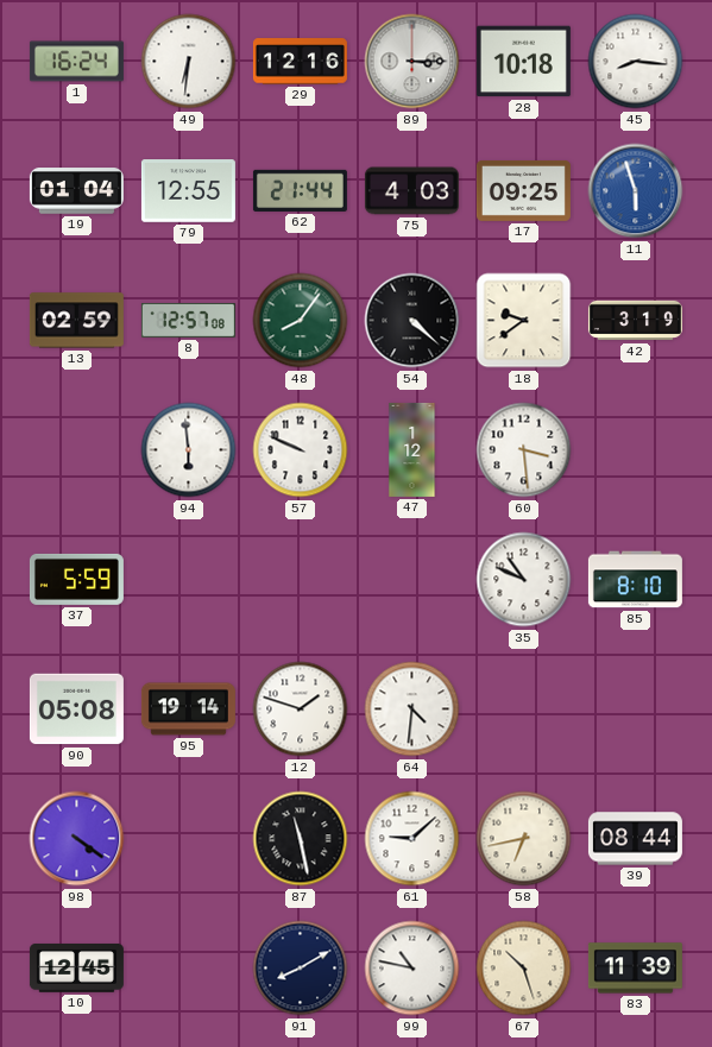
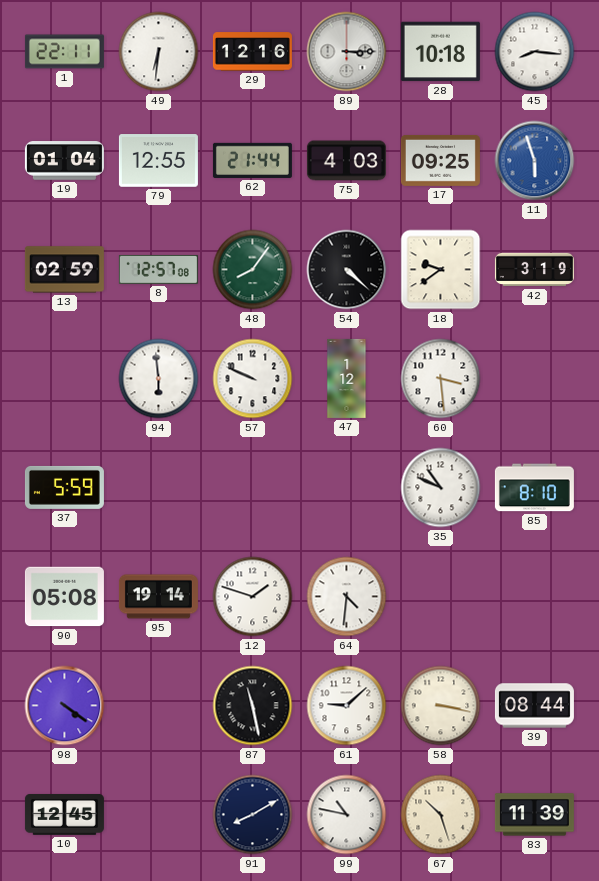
1: 16:24 -> 22:11 (64, 52)
58: 6:43 -> 3:17 (441, 706)
